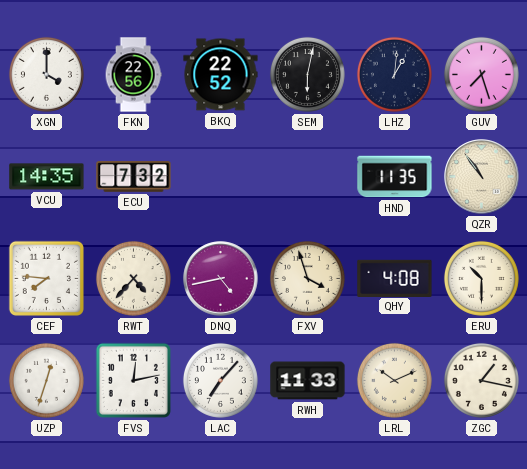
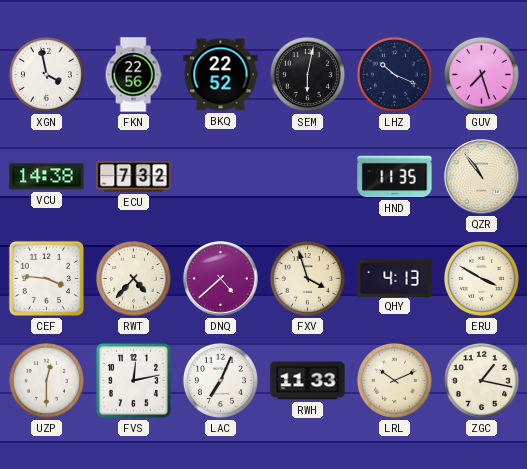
XGN: 4:00 -> 3:58 (46, 74)
LHZ: 1:01 -> 10:19 (394, 74)
VCU: 14:35 -> 14:38 (47, 177)
CEF: 7:46 -> 3:46 (46, 278)
DNQ: 4:43 -> 4:38 (221, 279)
QHY: 4:08 -> 4:13 (395, 278)
ERU: 10:30 -> 3:50 (481, 278)
UZP: 12:33 -> 12:30 (46, 380)
LAC: 7:07 -> 7:04 (220, 380)
